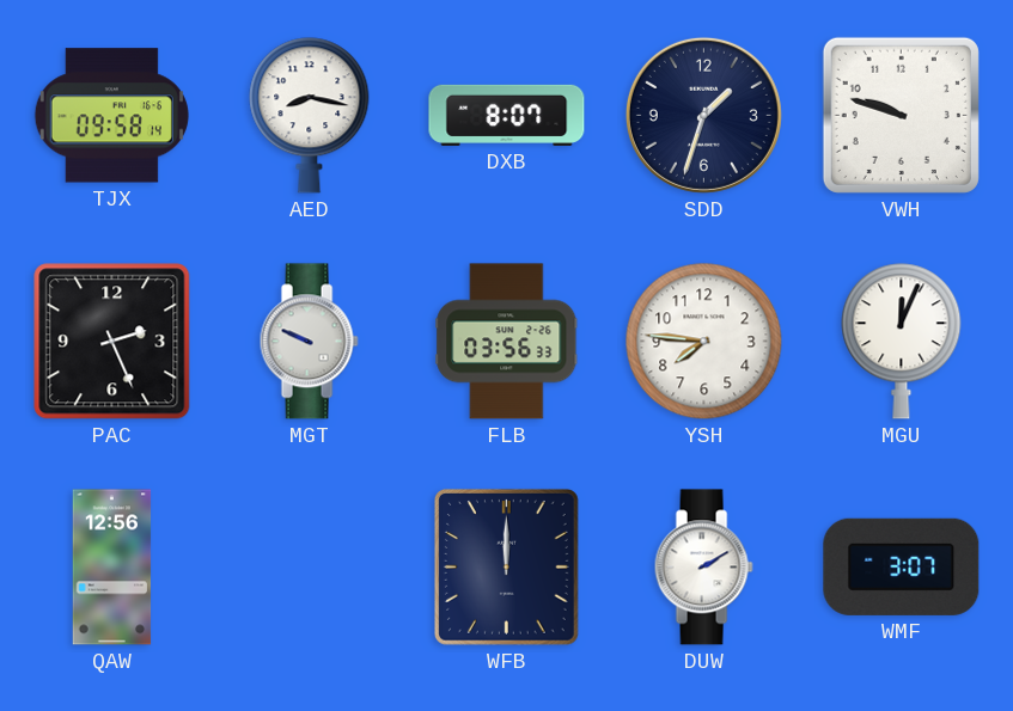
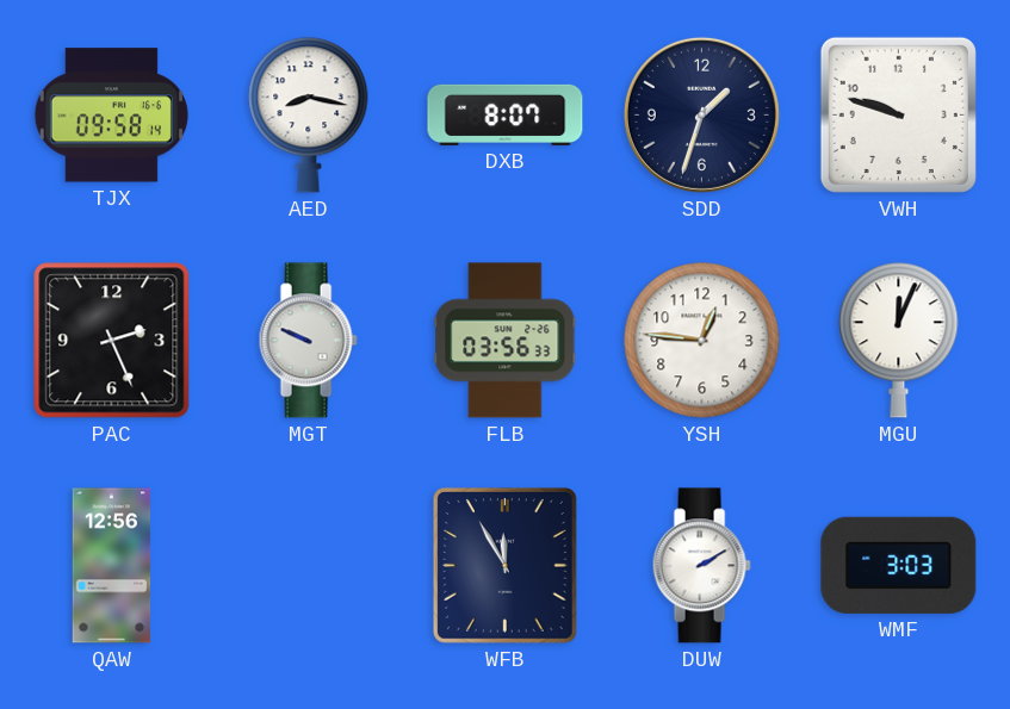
YSH: 7:46 -> 12:46 (702, 341)
WFB: 12:00 -> 11:55 (504, 565)
WMF: 3:07 -> 3:03 (899, 565)
